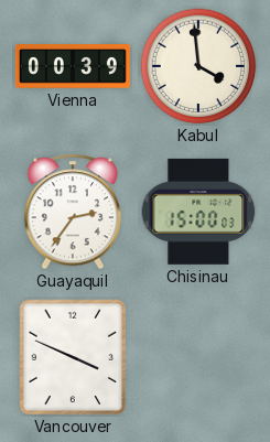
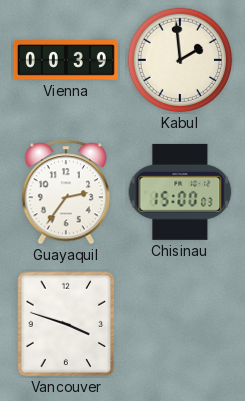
Kabul: 3:59 -> 1:59 (180, 60)
Vancouver: 3:49 -> 3:48 (66, 324)
